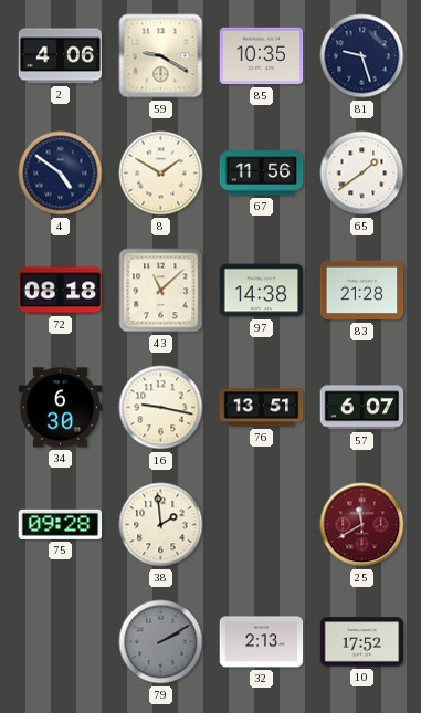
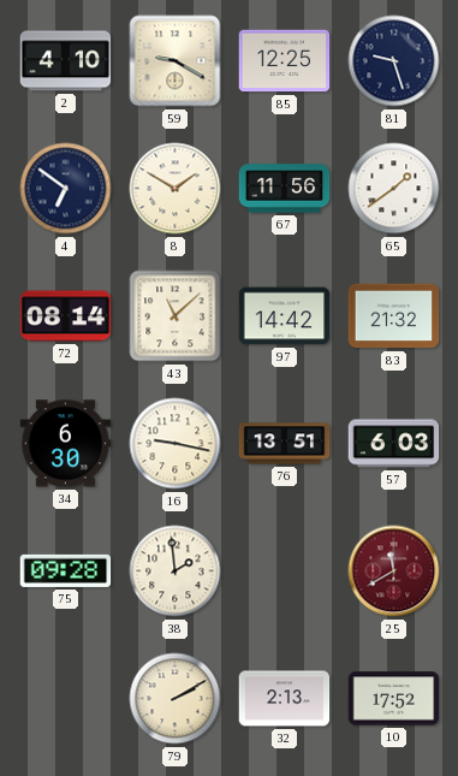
2: 4:06 -> 4:10 (66, 61)
85: 10:35 -> 12:25 (285, 61)
4: 4:51 -> 6:51 (66, 189)
72: 08:18 -> 08:14 (66, 316)
97: 14:38 -> 14:42 (285, 316)
83: 21:28 -> 21:32 (394, 316)
57: 6:07 -> 6:03 (394, 444)
79 dial: grey -> cream (176, 699)
